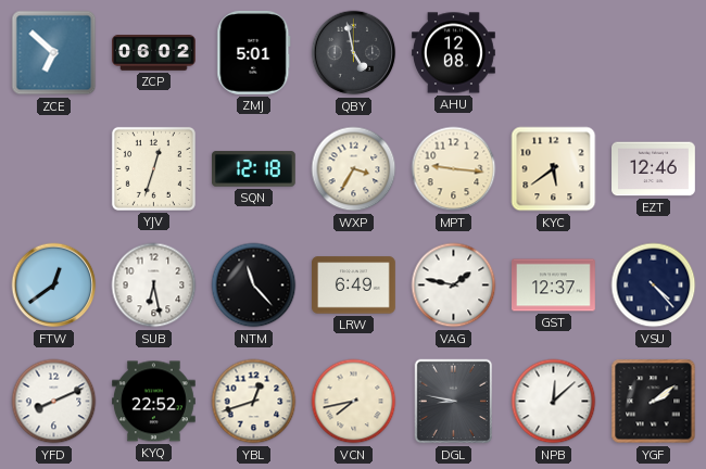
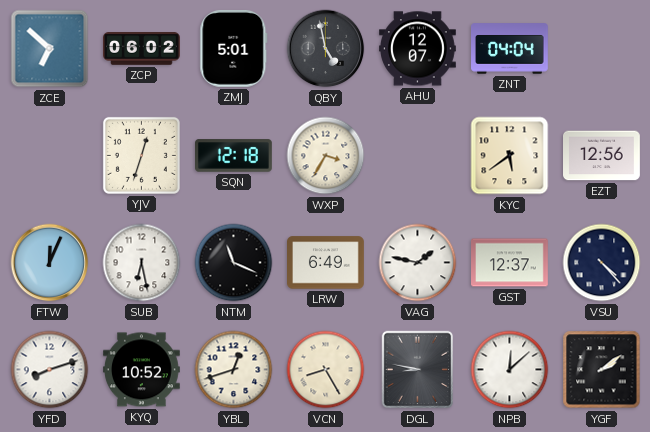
AHU: 12:08 -> 12:07 (418, 49)
ZNT: none -> 04:04 (510, 49)
MPT: 9:16 -> none (454, 169)
EZT: 12:46 -> 12:56 (602, 156)
FTW: 12:39 -> 12:04 (50, 263)
NTM: 11:23 -> 11:19 (234, 263)
YFD: 8:11 -> 8:12 (50, 370)
KYQ: 22:52 -> 10:52 (142, 370)
VCN: 7:43 -> 8:25 (326, 370)
